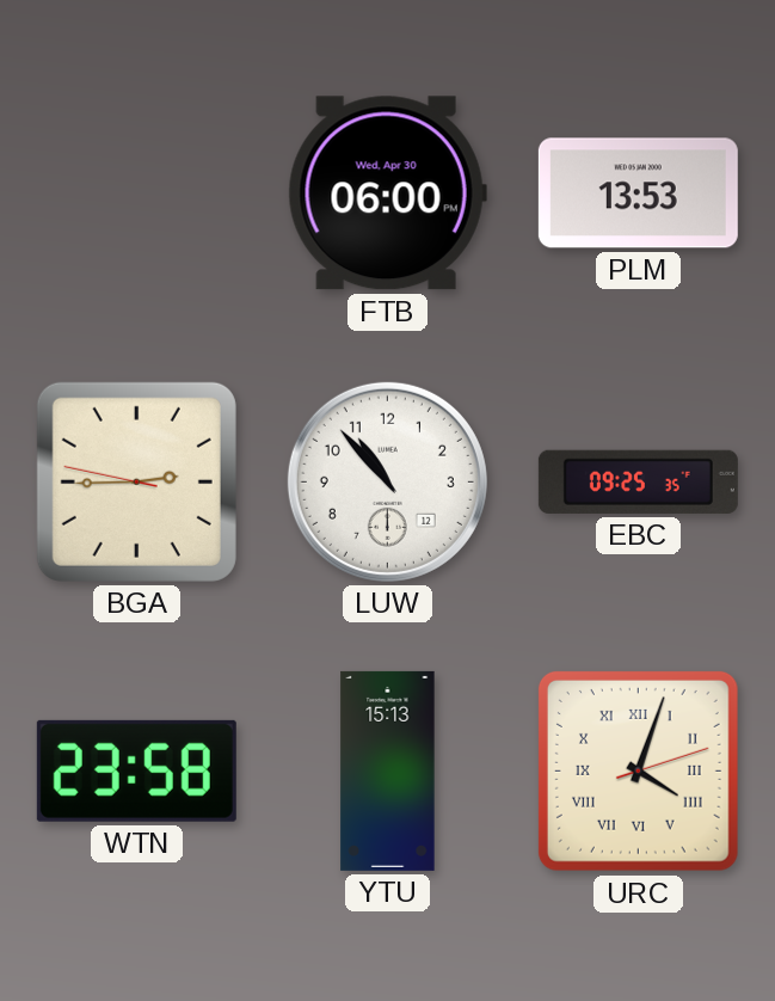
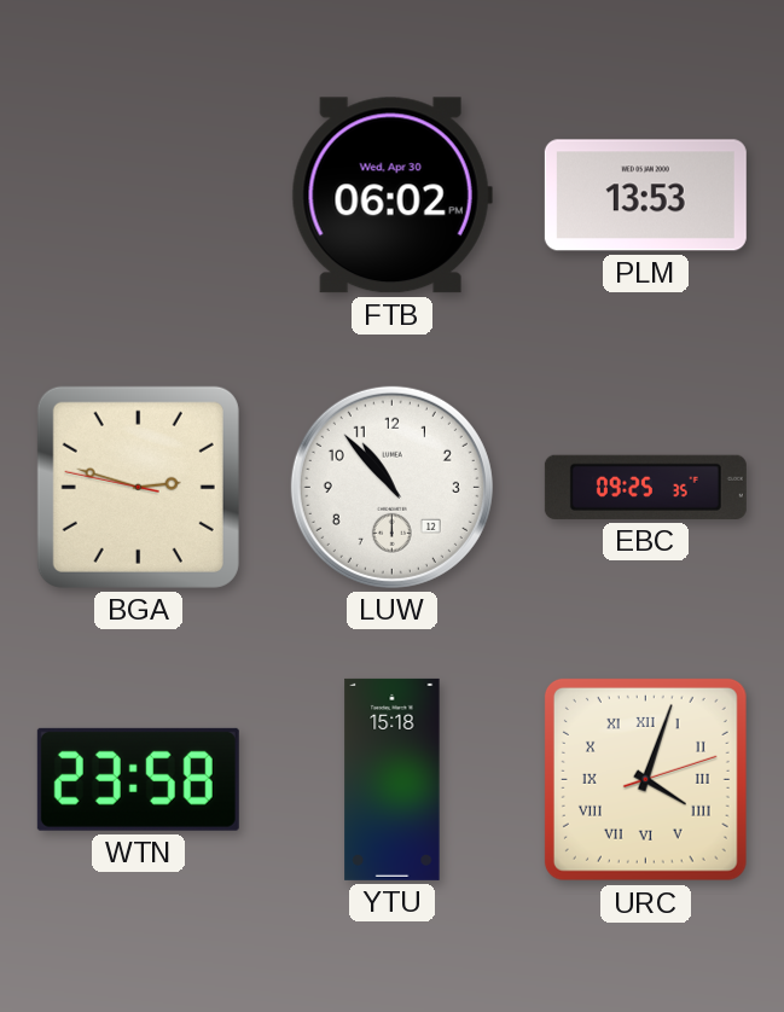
FTB: 06:00 -> 06:02 (391, 196)
BGA: 2:44 -> 2:47 (138, 487)
YTU: 15:13 -> 15:18 (393, 779)
